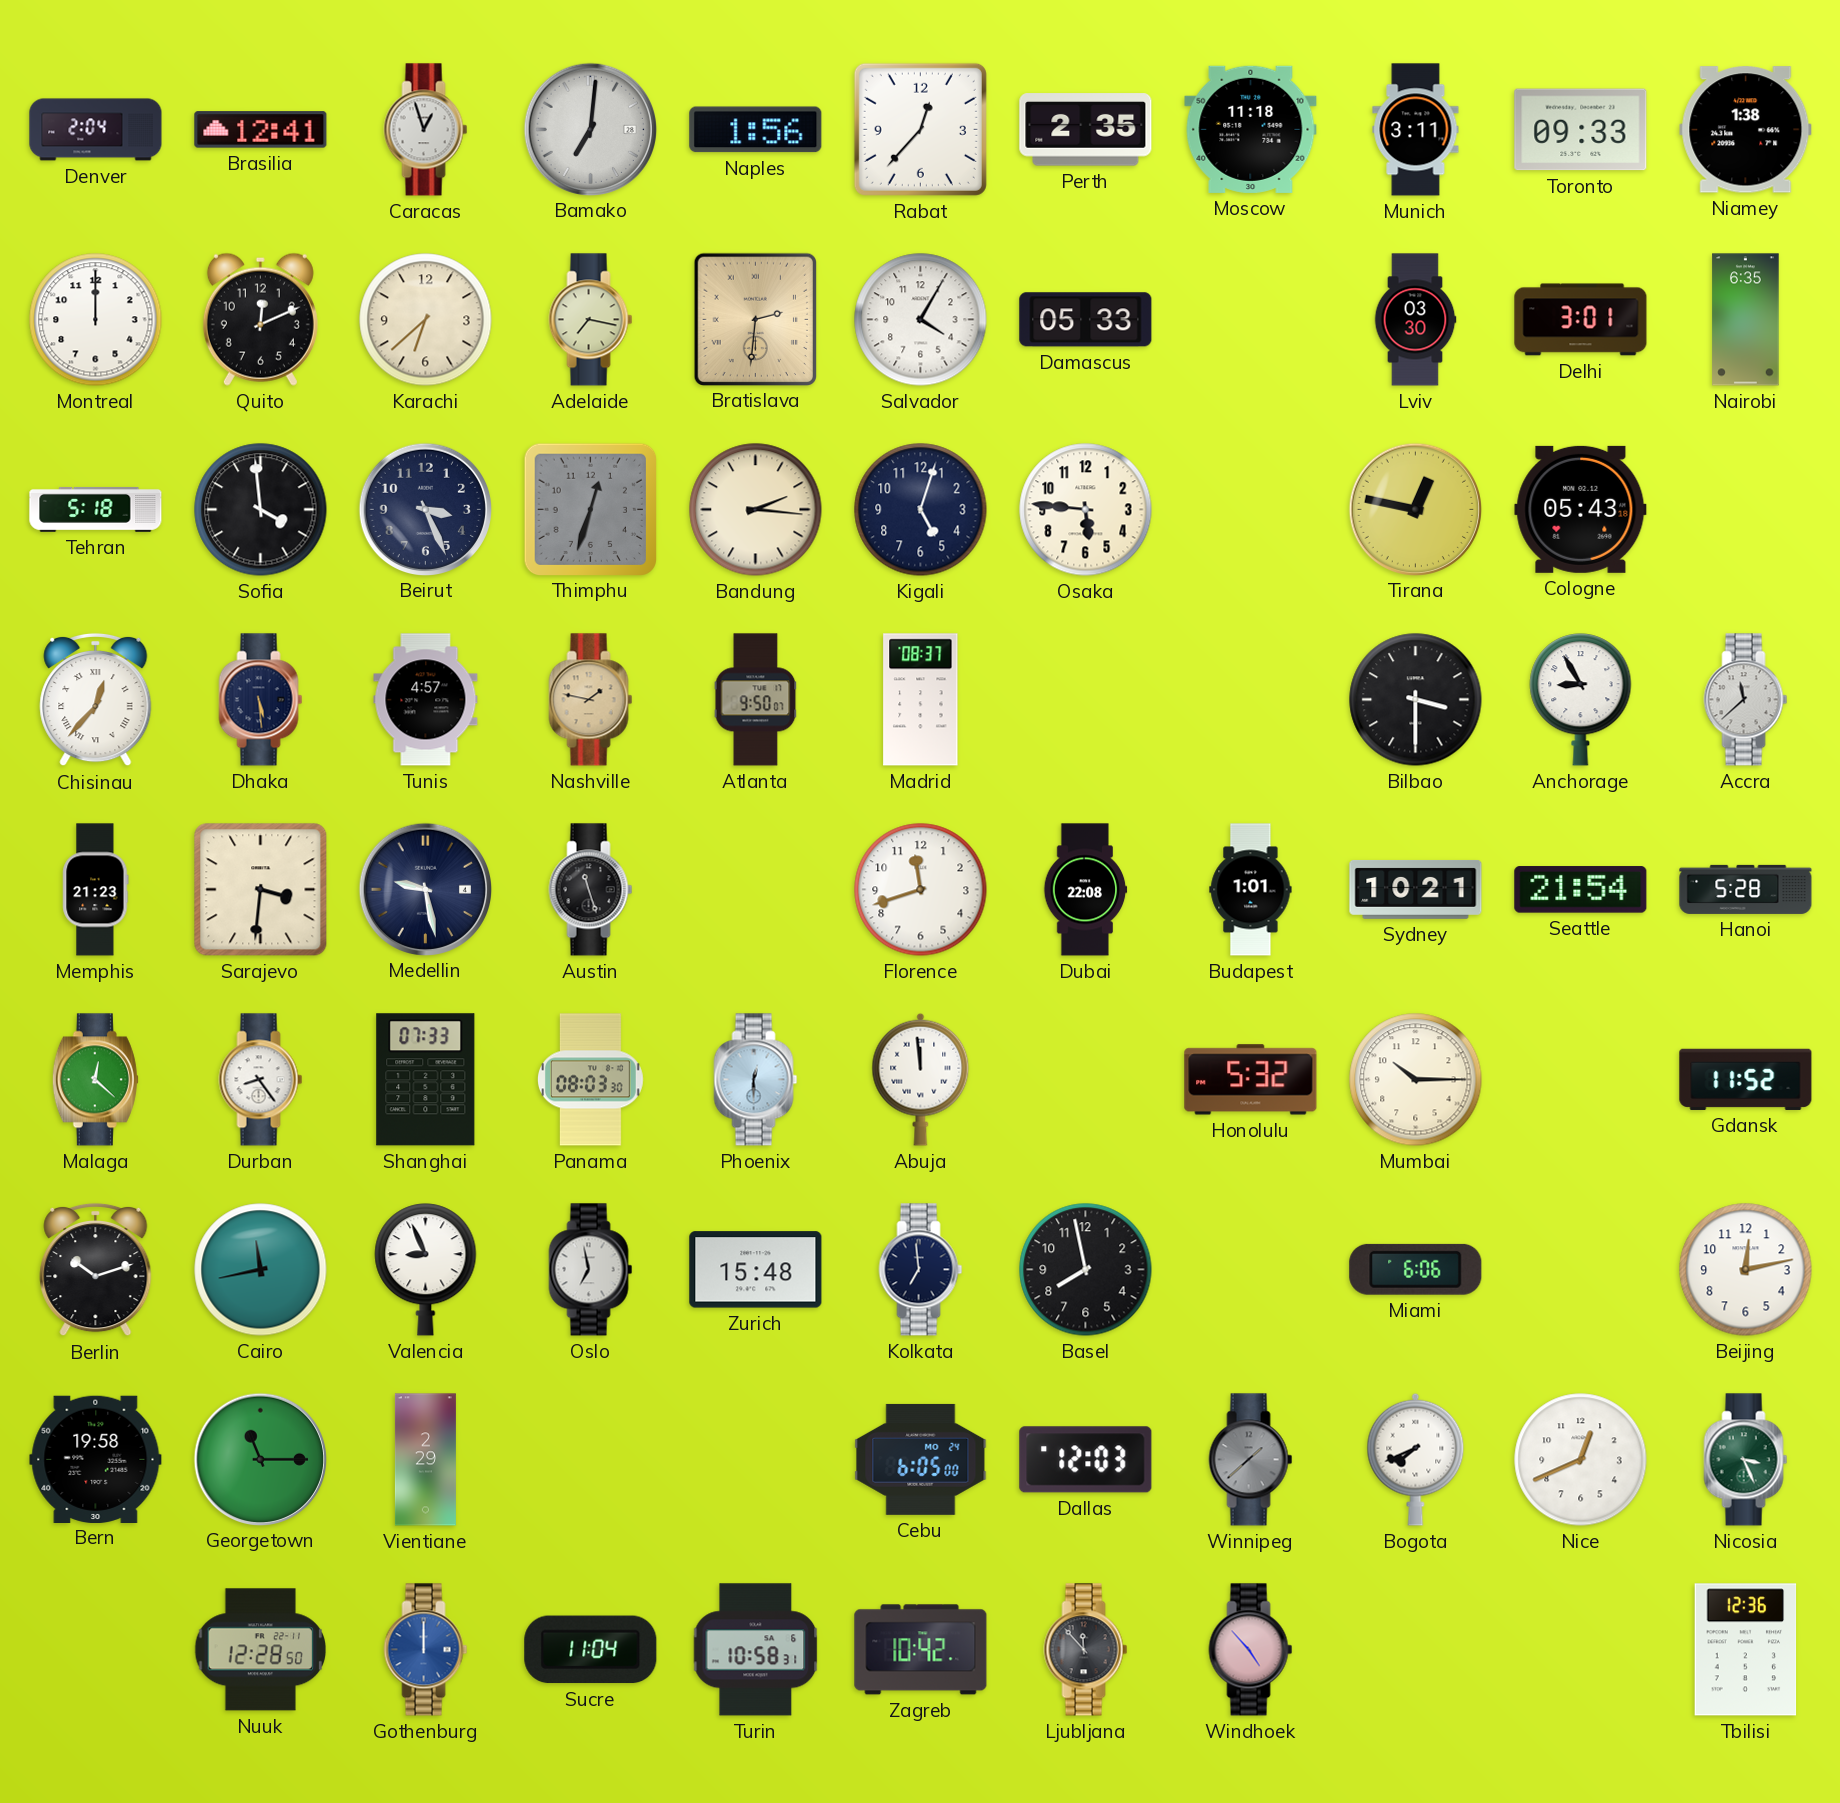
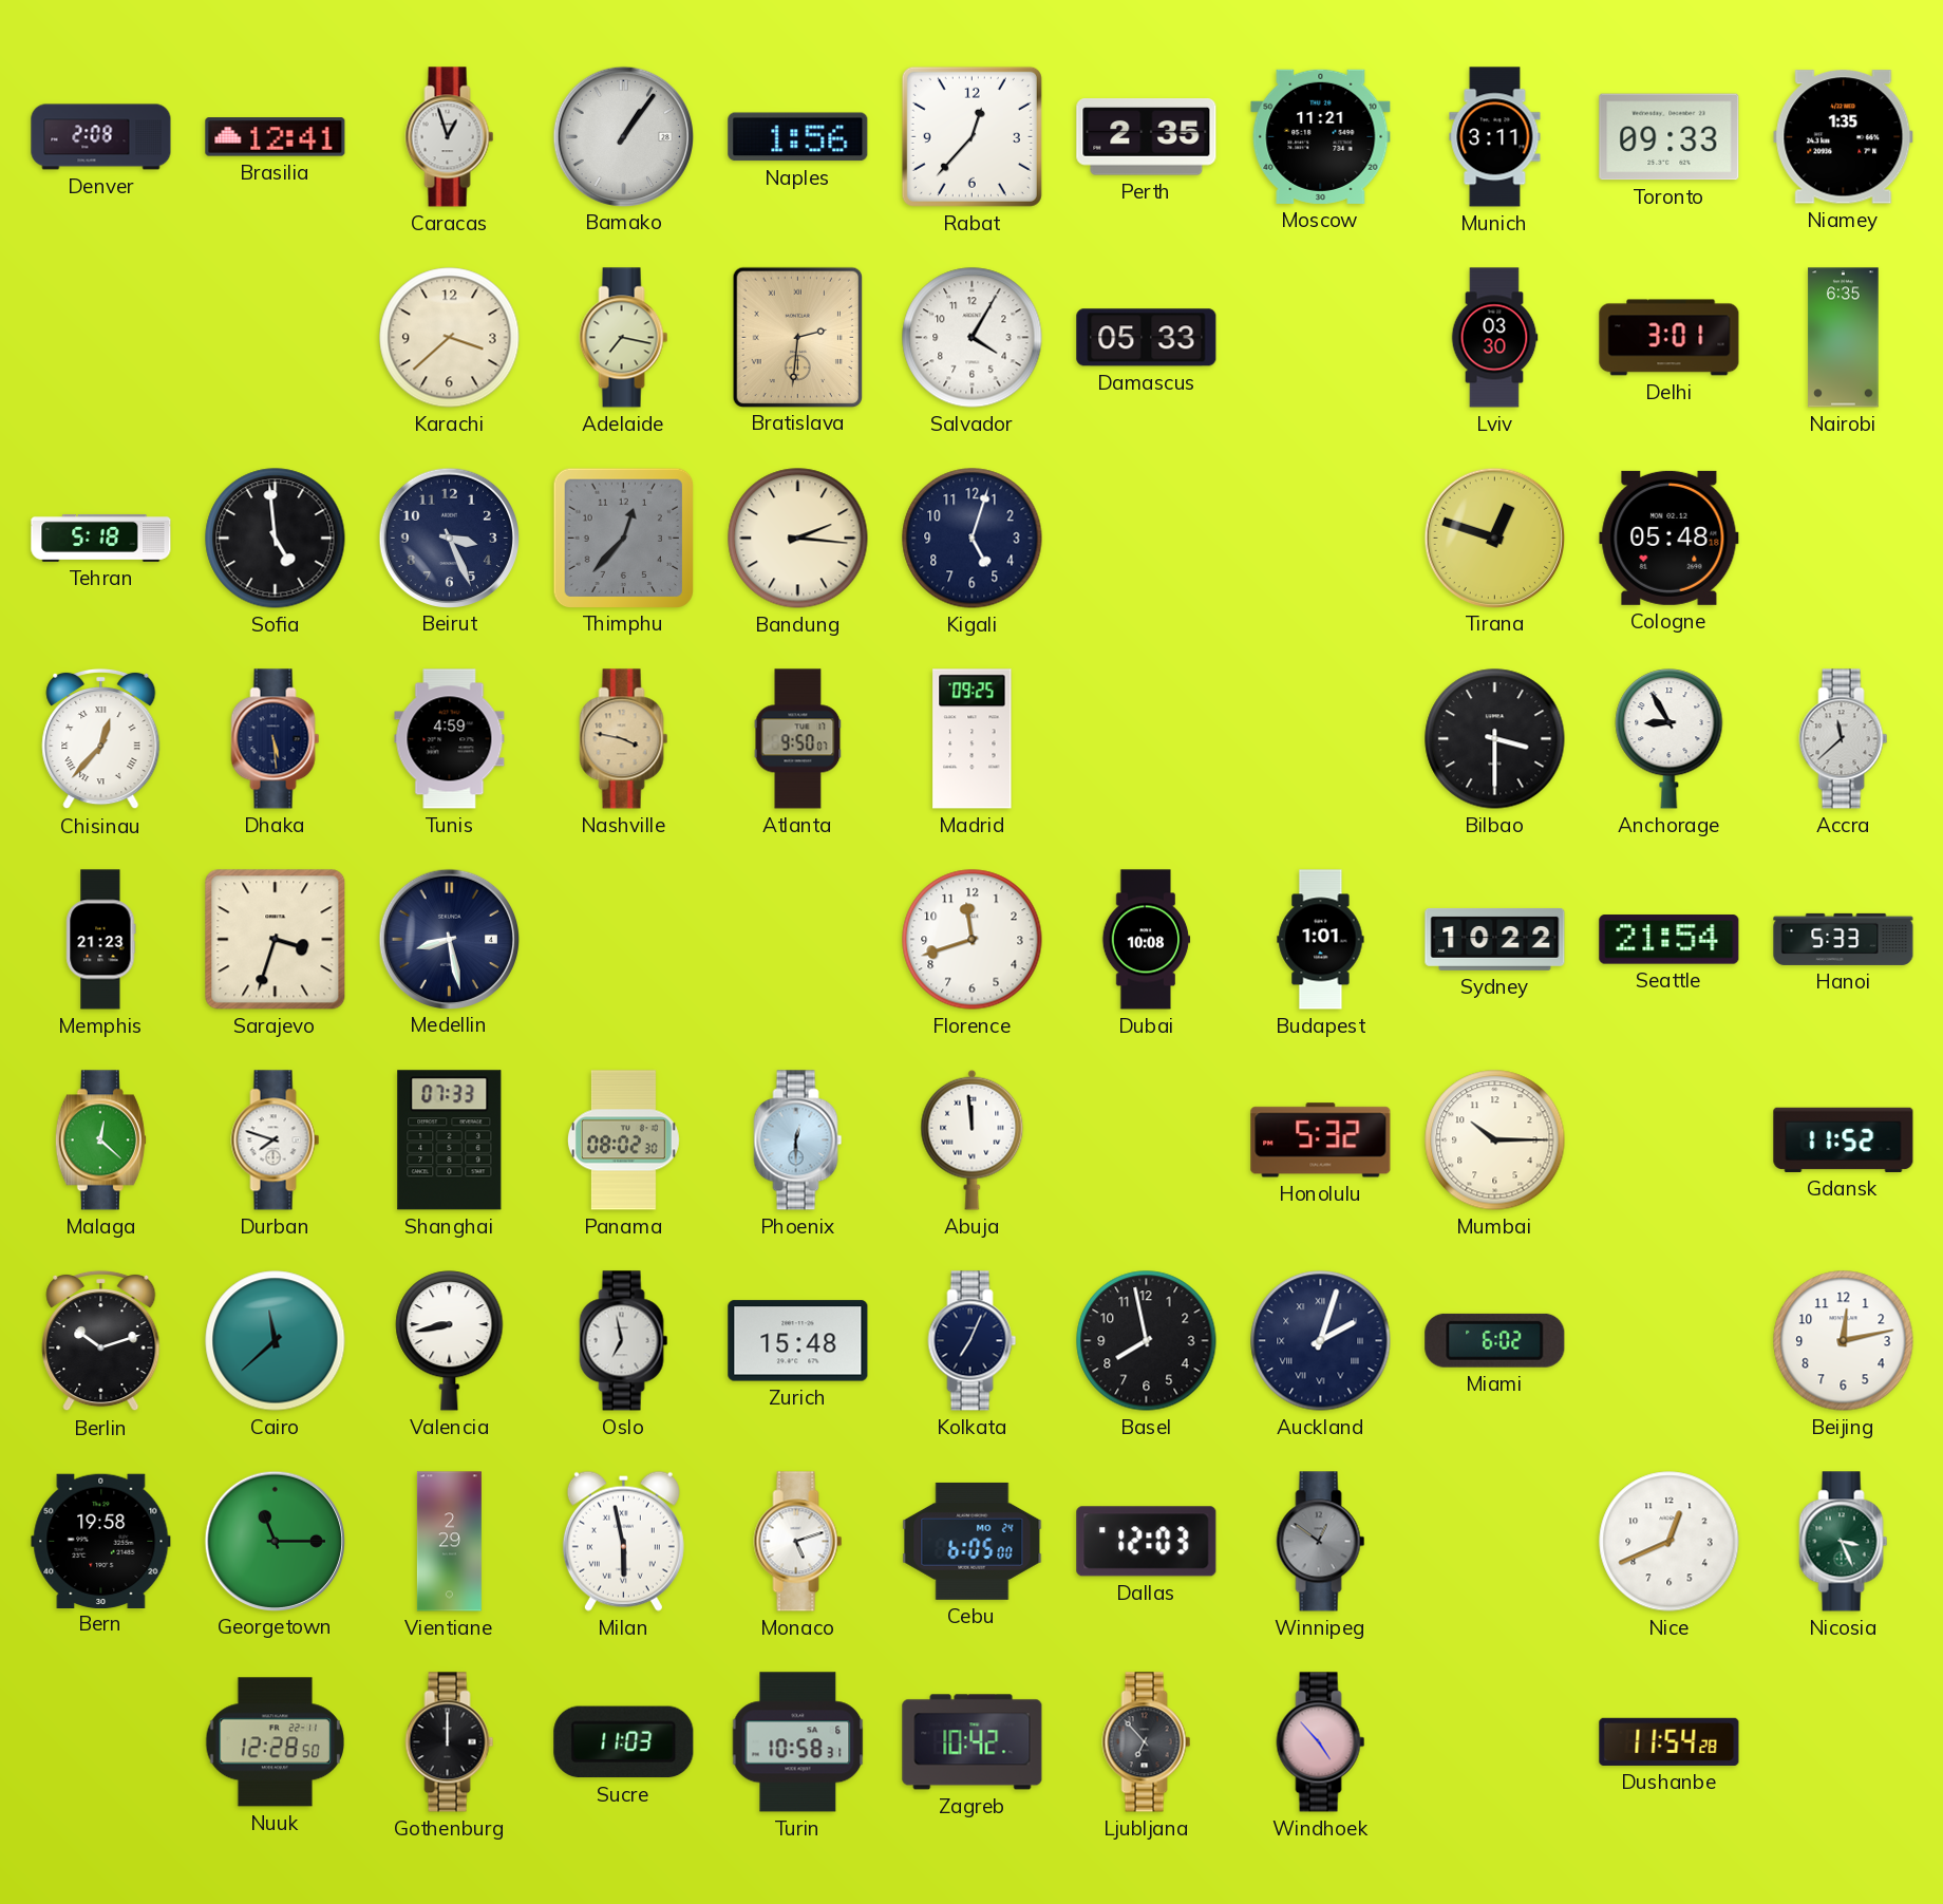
Denver: 2:04 -> 2:08 (101, 137)
Bamako: 7:01 -> 1:06 (623, 136)
Moscow: 11:18 -> 11:21 (1321, 136)
Niamey: 1:38 -> 1:35 (1844, 137)
Montreal: 12:00 -> none (96, 320)
Quito: 12:11 -> none (260, 319)
Karachi: 6:38 -> 3:38 (450, 338)
Sofia: 3:59 -> 4:59 (276, 539)
Thimphu: 12:33 -> 12:37 (623, 538)
Osaka: 5:46 -> none (1086, 510)
Tirana: 12:47 -> 12:48 (1494, 538)
Cologne: 05:43 -> 05:48 (1670, 538)
Tunis: 4:57 -> 4:59 (450, 739)
Nashville: 1:47 -> 3:47 (624, 739)
Madrid: 08:37 -> 09:25 (973, 739)
Sarajevo: 3:31 -> 3:33 (276, 940)
Medellin: 9:28 -> 8:28 (449, 939)
Austin: 11:27 -> none (591, 890)
Dubai: 22:08 -> 10:08 (1147, 940)
Sydney: 10:21 -> 10:22 (1495, 939)
Hanoi: 5:28 -> 5:33 (1844, 939)
Durban: 8:24 -> 7:48 (276, 1140)
Panama: 08:03 -> 08:02 (623, 1140)
Cairo: 11:43 -> 11:38 (276, 1341)
Valencia: 8:56 -> 8:43 (450, 1341)
Kolkata: 6:59 -> 7:04 (973, 1341)
Auckland: none -> 2:03 (1321, 1341)
Miami: 6:06 -> 6:02 (1495, 1340)
Milan: none -> 5:58 (623, 1541)
Monaco: none -> 5:12 (798, 1542)
Winnipeg: 1:38 -> 12:51 (1321, 1542)
Bogota: 7:41 -> none (1416, 1459)
Gothenburg dial: blue -> black (450, 1742)
Sucre: 11:04 -> 11:03 (624, 1742)
Ljubljana: 11:53 -> 6:53 (1147, 1742)
Dushanbe: none -> 11:54 (1670, 1741)
Tbilisi: 12:36 -> none (1746, 1650)
